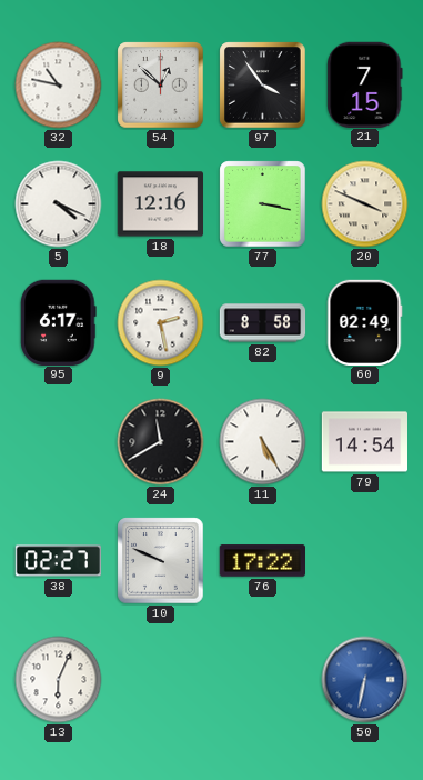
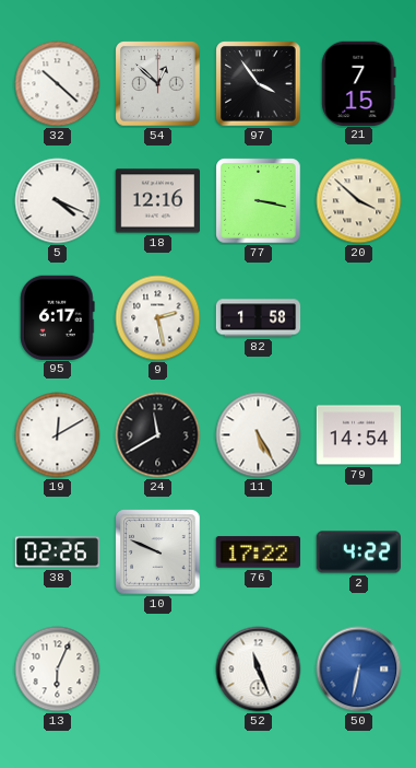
32: 10:47 -> 10:22 (58, 84)
20: 3:49 -> 3:52 (359, 201)
82: 8:58 -> 1:58 (259, 318)
60: 02:49 -> none (364, 322)
19: none -> 12:10 (58, 435)
38: 02:27 -> 02:26 (57, 552)
2: none -> 4:22 (358, 552)
52: none -> 11:26 (259, 670)
